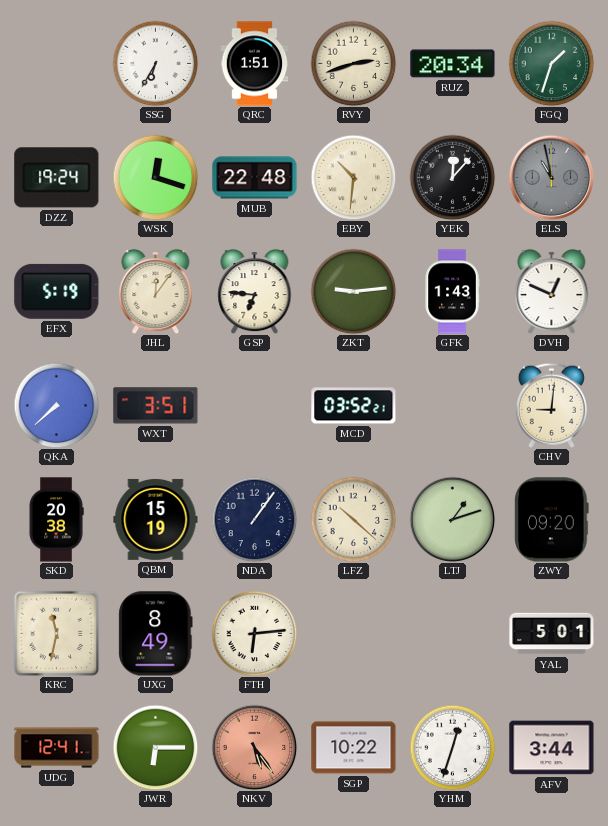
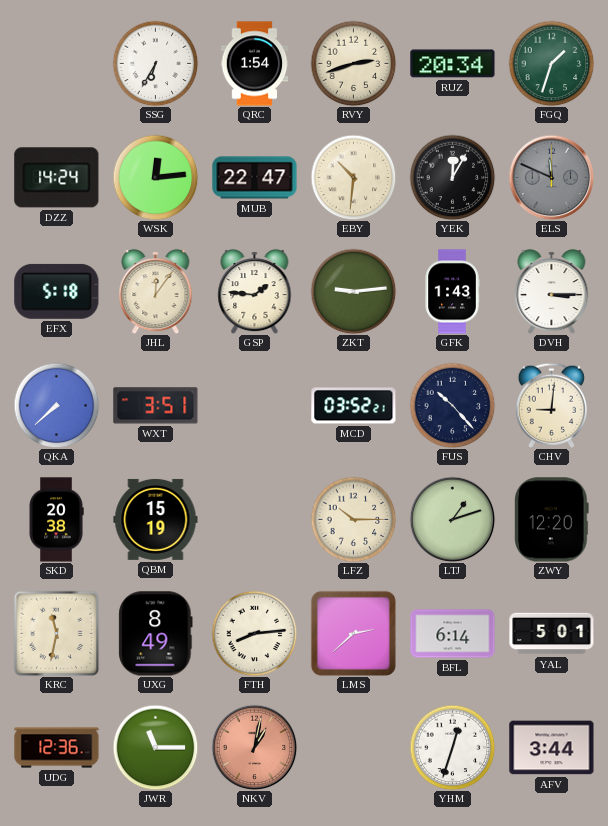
QRC: 1:51 -> 1:54 (255, 64)
DZZ: 19:24 -> 14:24 (57, 178)
WSK: 12:18 -> 12:14 (155, 177)
MUB: 22:48 -> 22:47 (255, 178)
YEK: 12:07 -> 12:05 (452, 177)
ELS: 10:58 -> 11:49 (551, 177)
EFX: 5:19 -> 5:18 (57, 291)
GSP: 6:46 -> 1:46 (255, 291)
DVH: 12:49 -> 3:15 (552, 291)
FUS: none -> 10:23 (452, 405)
NDA: 1:06 -> none (254, 519)
LFZ: 10:22 -> 10:15 (353, 519)
ZWY: 09:20 -> 12:20 (552, 520)
FTH: 6:14 -> 8:14 (254, 633)
LMS: none -> 2:38 (353, 633)
BFL: none -> 6:14 (453, 634)
UDG: 12:41 -> 12:36 (57, 748)
JWR: 6:15 -> 11:15 (155, 747)
NKV: 5:24 -> 1:02 (254, 747)
SGP: 10:22 -> none (354, 748)
